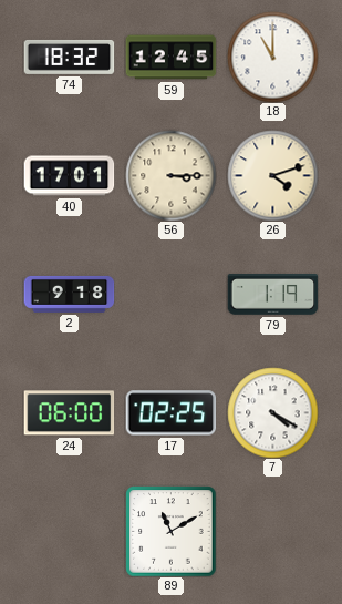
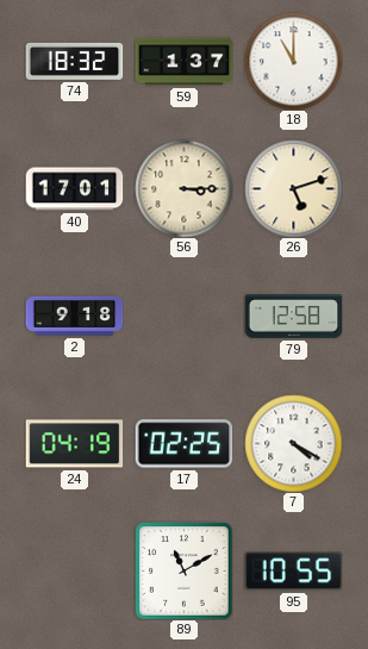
59: 12:45 -> 1:37 (183, 62)
26: 4:12 -> 5:12 (293, 188)
79: 1:19 -> 12:58 (293, 317)
24: 06:00 -> 04:19 (74, 444)
95: none -> 10:55 (293, 572)
